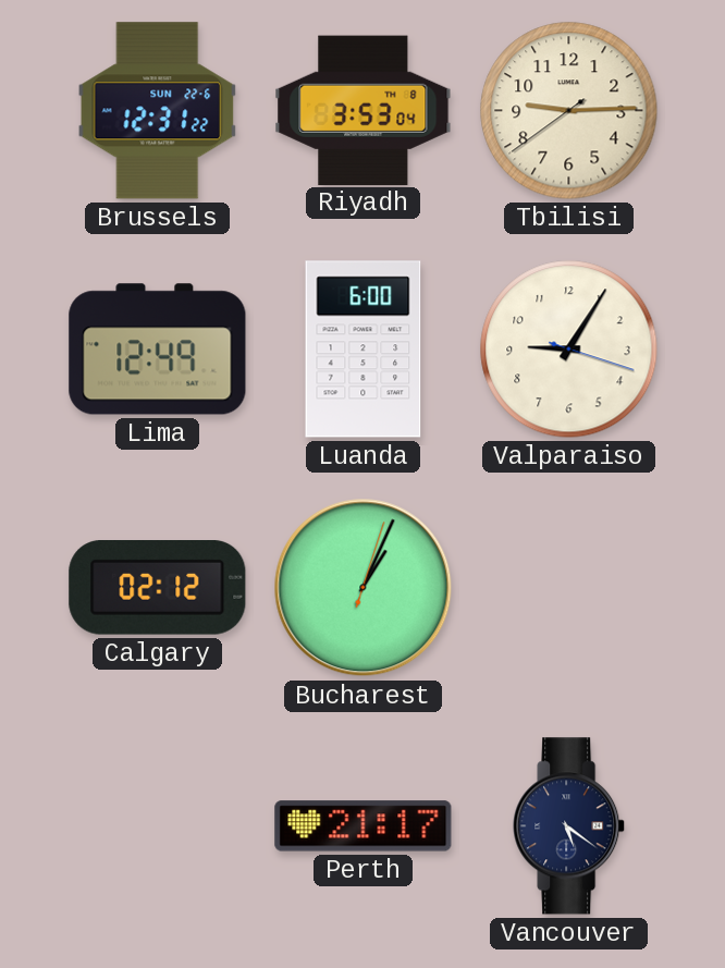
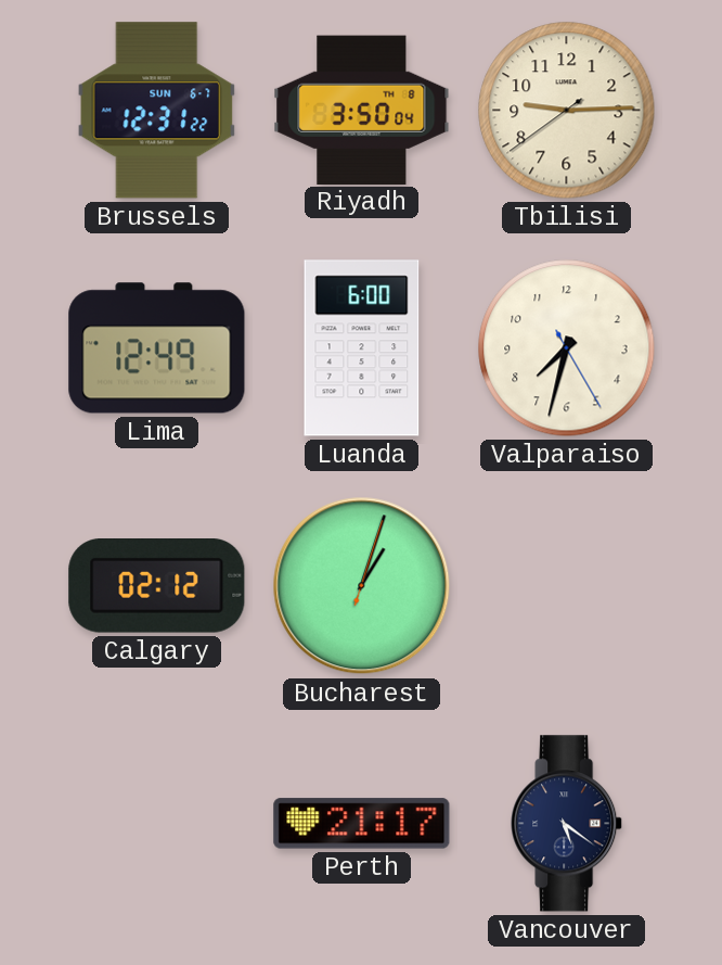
Brussels date: SUN 22-6 -> SUN 6-7 (157, 111)
Riyadh: 3:53 -> 3:50 (362, 110)
Valparaiso: 9:05 -> 7:32 (567, 348)
Bucharest: 1:04 -> 1:03 (362, 586)
